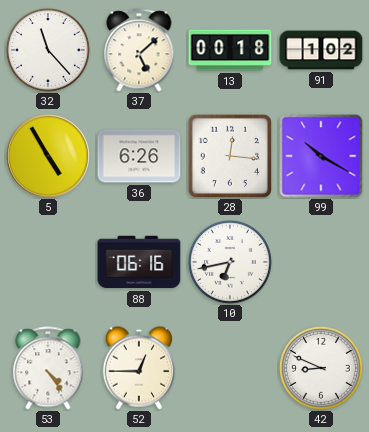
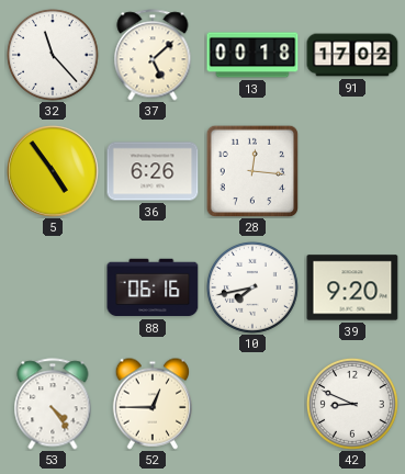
91: 1:02 -> 17:02 (352, 55)
5: 4:55 -> 4:54 (53, 171)
99: 10:20 -> none (321, 156)
10: 6:43 -> 7:43 (252, 287)
39: none -> 9:20 (352, 287)
